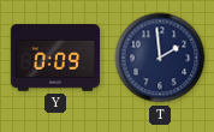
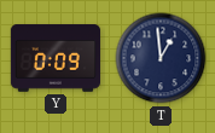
T: 1:59 -> 12:59 (161, 58)
